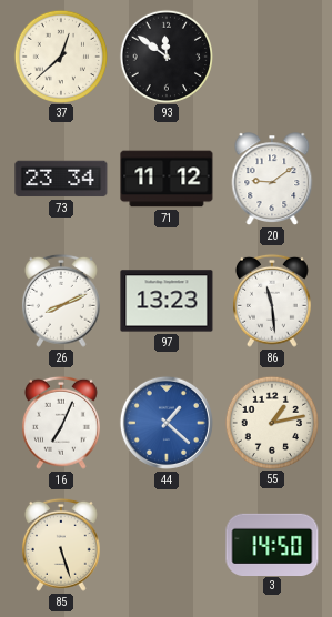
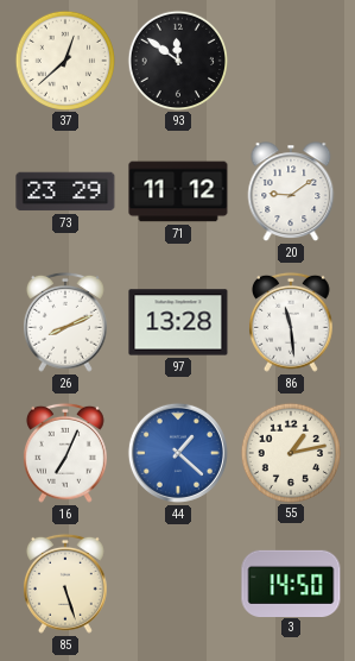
73: 23:34 -> 23:29 (65, 191)
97: 13:23 -> 13:28 (178, 322)
